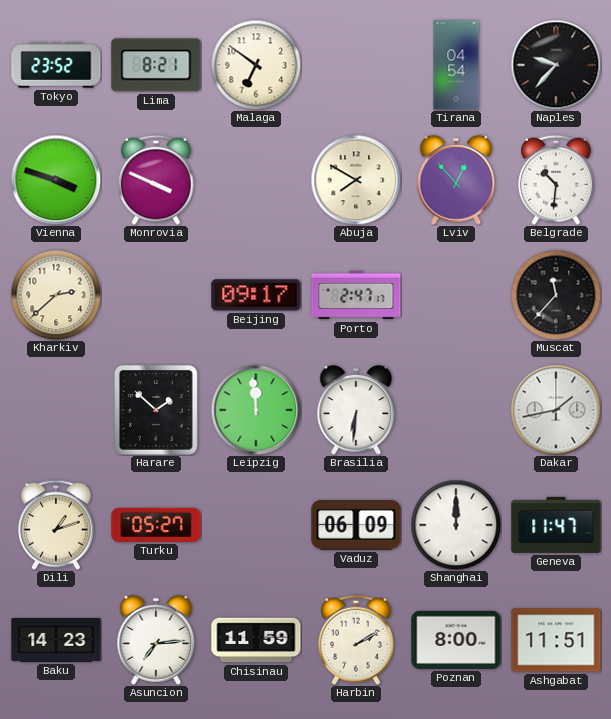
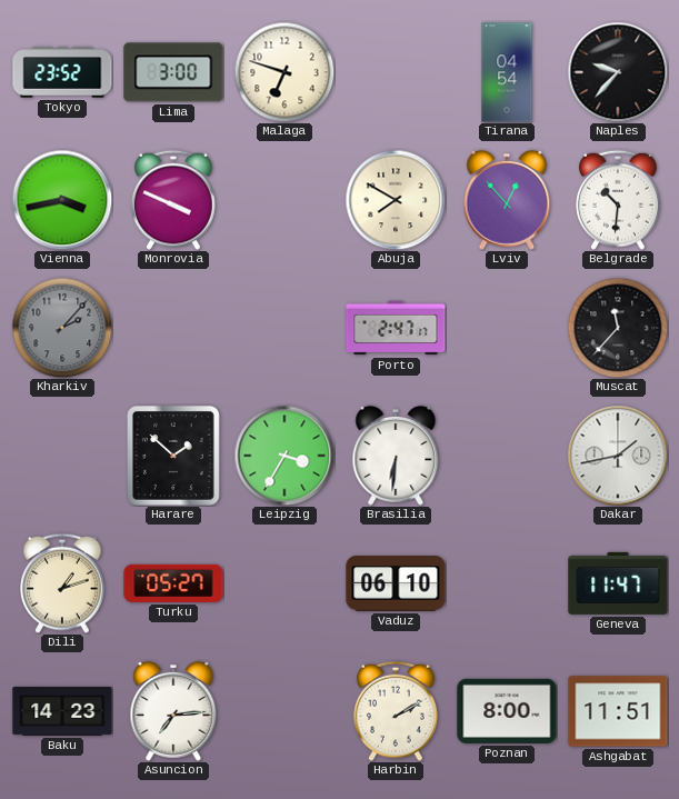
Lima: 8:21 -> 3:00 (173, 72)
Malaga: 6:51 -> 6:48 (284, 72)
Vienna: 3:48 -> 3:43 (62, 200)
Kharkiv: 2:38 -> 2:07 (62, 328)
Kharkiv dial: cream -> grey (62, 328)
Beijing: 09:17 -> none (256, 295)
Leipzig: 11:59 -> 3:35 (284, 456)
Vaduz: 06:09 -> 06:10 (396, 583)
Shanghai: 12:00 -> none (456, 525)
Chisinau: 11:59 -> none (256, 640)
